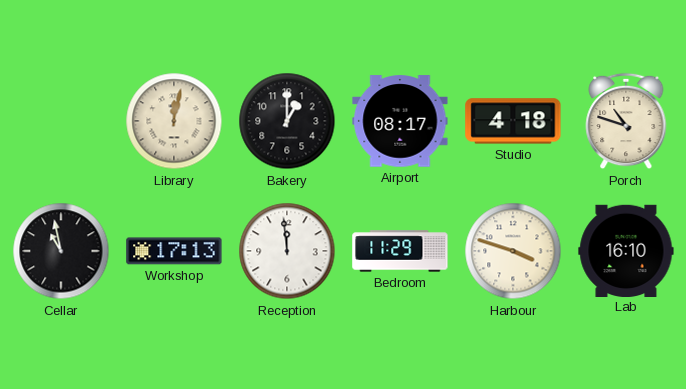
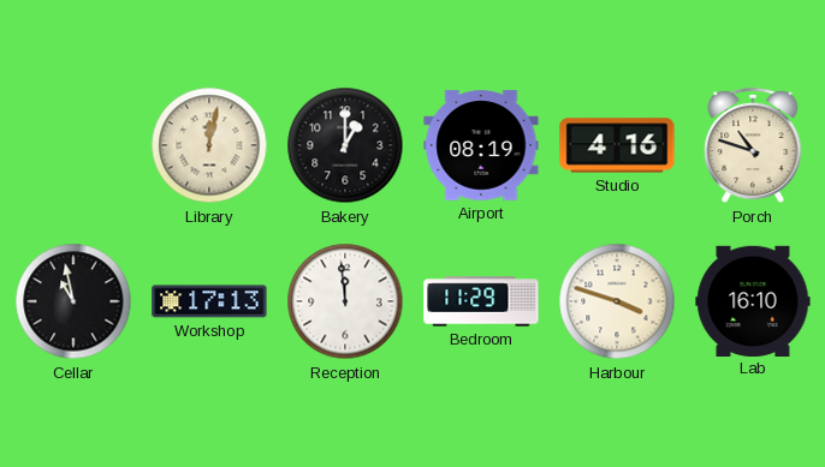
Airport: 08:17 -> 08:19 (481, 145)
Studio: 4:18 -> 4:16 (617, 145)
